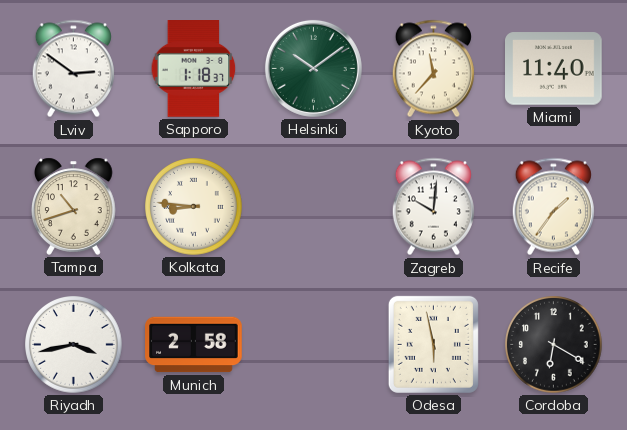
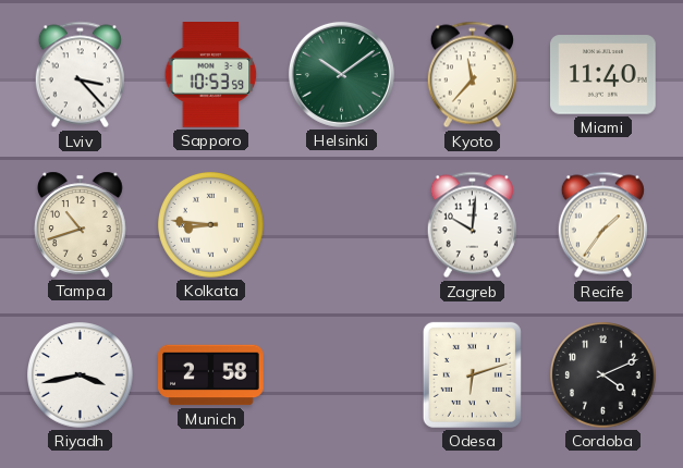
Lviv: 2:51 -> 3:23 (80, 75)
Sapporo: 1:18 -> 10:53 (211, 75)
Odesa: 5:58 -> 6:12 (472, 374)
Cordoba: 6:20 -> 4:11 (603, 375)
